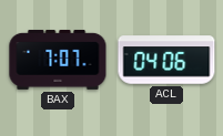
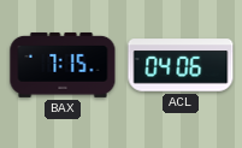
BAX: 7:07 -> 7:15 (63, 65)
